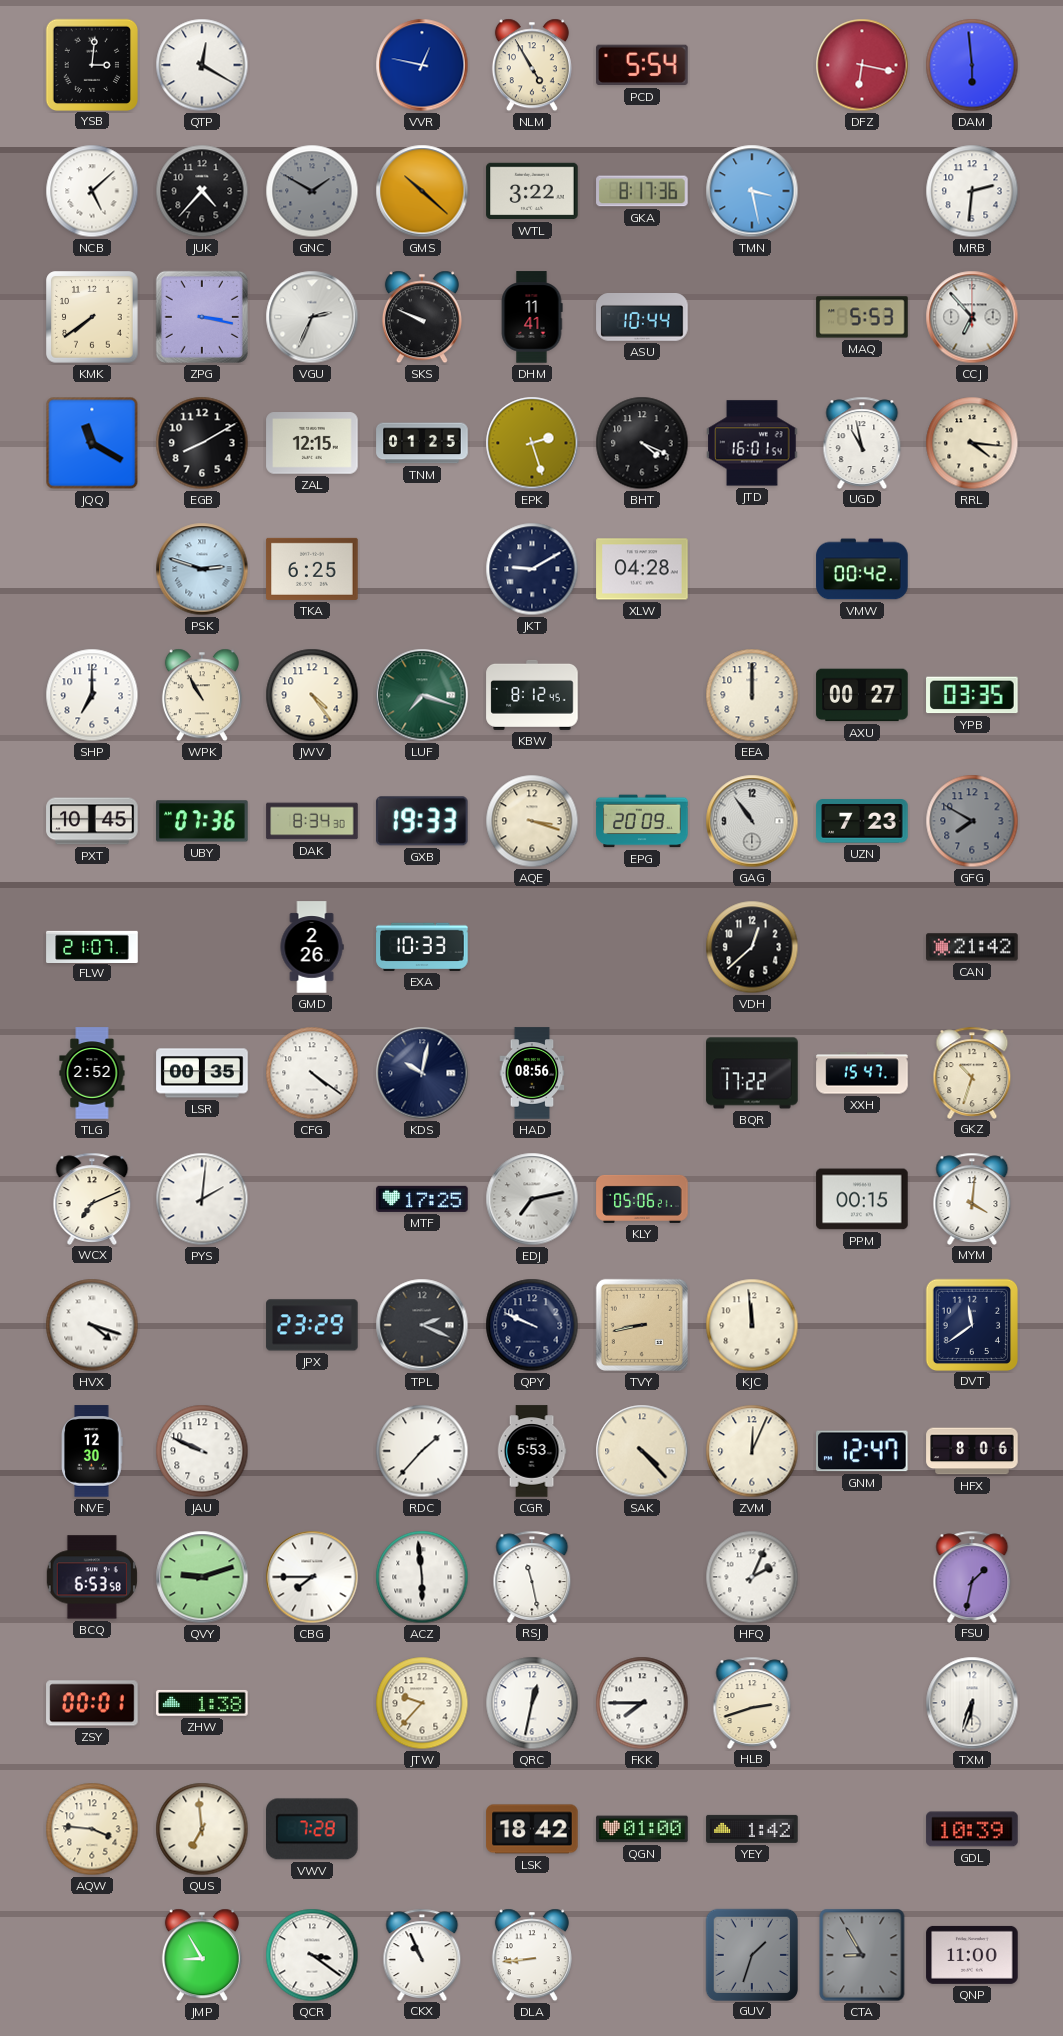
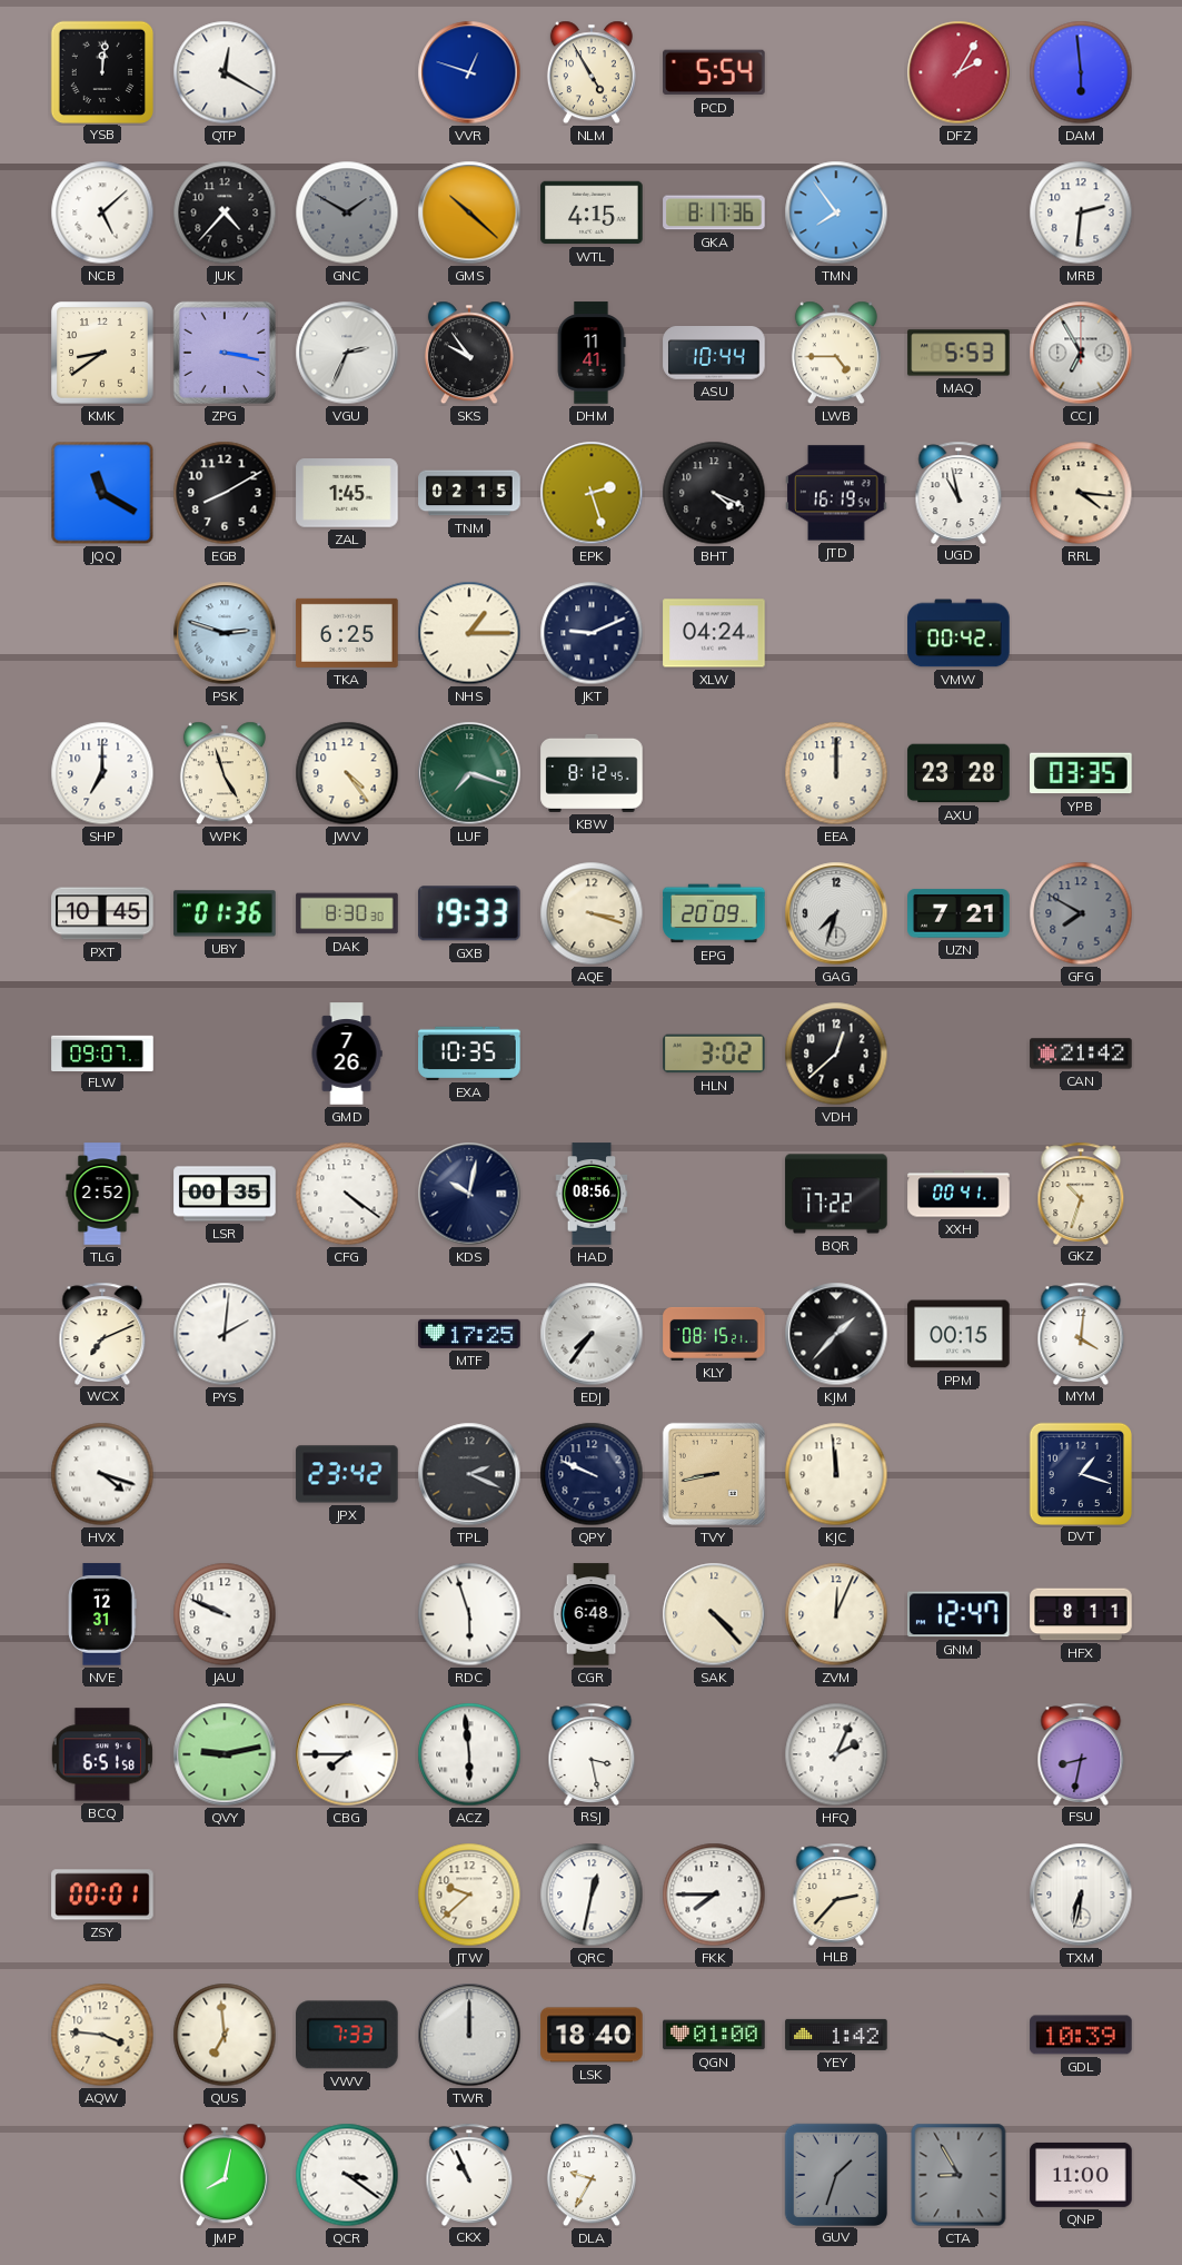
YSB: 3:01 -> 12:01 (101, 71)
VVR: 12:47 -> 12:48 (469, 72)
DFZ: 6:17 -> 2:05 (958, 72)
WTL: 3:22 -> 4:15 (592, 212)
TMN: 3:28 -> 7:54 (836, 212)
KMK: 7:39 -> 8:39 (102, 353)
SKS: 9:49 -> 9:54 (469, 353)
LWB: none -> 4:45 (836, 353)
CCJ: 6:53 -> 6:55 (1081, 353)
ZAL: 12:15 -> 1:45 (347, 493)
TNM: 01:25 -> 02:15 (469, 493)
JTD: 16:01 -> 16:19 (836, 493)
NHS: none -> 1:15 (469, 633)
JKT: 9:10 -> 9:11 (592, 633)
XLW: 04:28 -> 04:24 (714, 633)
WPK: 10:55 -> 4:57 (225, 773)
AXU: 00:27 -> 23:28 (958, 773)
UBY: 07:36 -> 01:36 (225, 913)
DAK: 8:34 -> 8:30 (347, 913)
GAG: 10:54 -> 7:33 (836, 913)
UZN: 7:23 -> 7:21 (958, 913)
FLW: 21:07 -> 09:07 (102, 1052)
GMD: 2:26 -> 7:26 (347, 1054)
EXA: 10:33 -> 10:35 (469, 1054)
HLN: none -> 3:02 (714, 1054)
XXH: 15:47 -> 00:41 (958, 1194)
EDJ: 7:13 -> 7:36 (592, 1334)
KLY: 05:06 -> 08:15 (714, 1334)
KJM: none -> 1:37 (836, 1334)
JPX: 23:29 -> 23:42 (347, 1474)
DVT: 11:39 -> 1:18 (1080, 1473)
NVE: 12:30 -> 12:31 (102, 1614)
RDC: 1:37 -> 5:57 (469, 1614)
CGR: 5:53 -> 6:48 (592, 1614)
HFX: 8:06 -> 8:11 (1081, 1614)
BCQ: 6:53 -> 6:51 (102, 1754)
QVY: 9:12 -> 9:13 (225, 1754)
RSJ: 11:28 -> 3:28 (592, 1753)
FSU: 1:32 -> 8:32 (1081, 1753)
ZHW: 1:38 -> none (202, 1703)
JTW: 9:37 -> 9:38 (469, 1895)
HLB: 2:42 -> 2:37 (836, 1893)
TXM: 6:33 -> 6:32 (1081, 1895)
VWV: 7:28 -> 7:33 (347, 2035)
TWR: none -> 12:00 (469, 2035)
LSK: 18:42 -> 18:40 (592, 2035)
JMP: 8:55 -> 8:02 (225, 2175)
DLA: 8:44 -> 9:35 (592, 2175)
